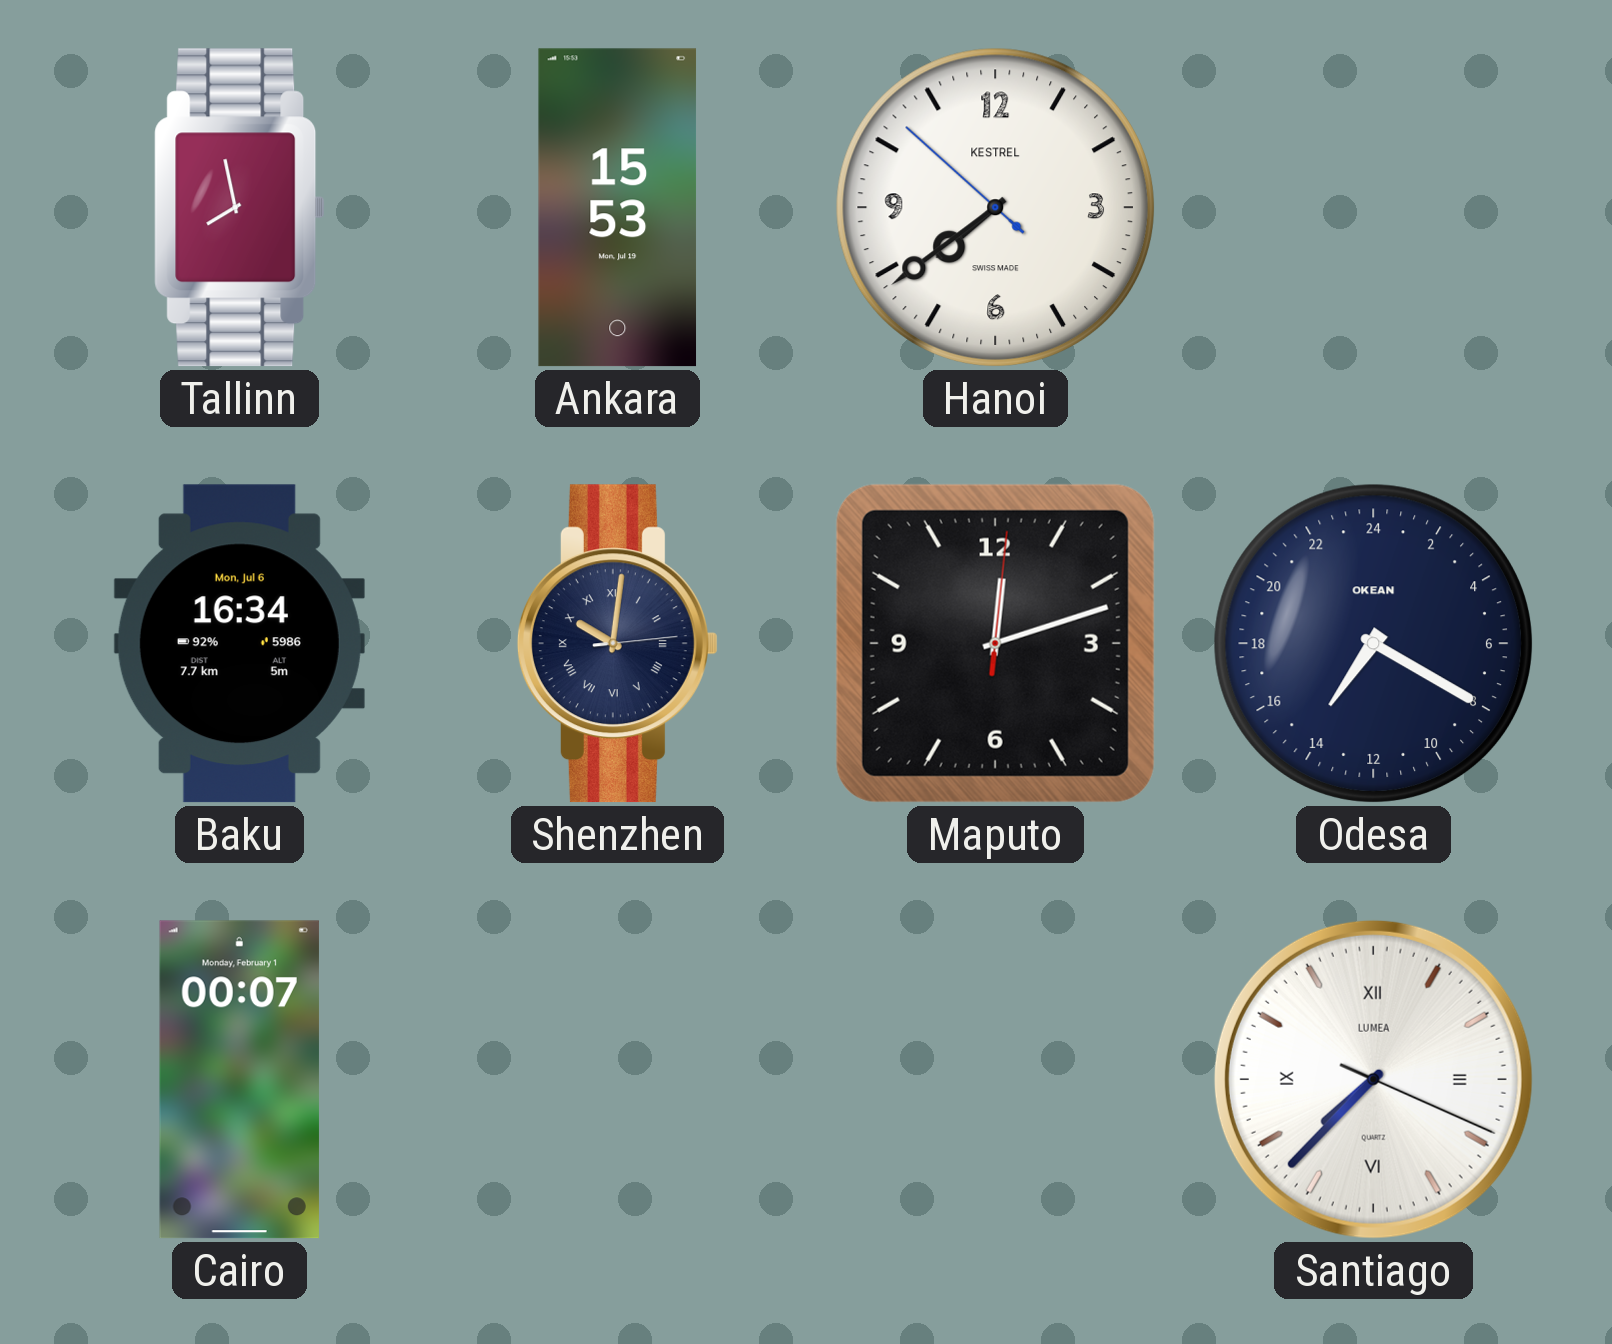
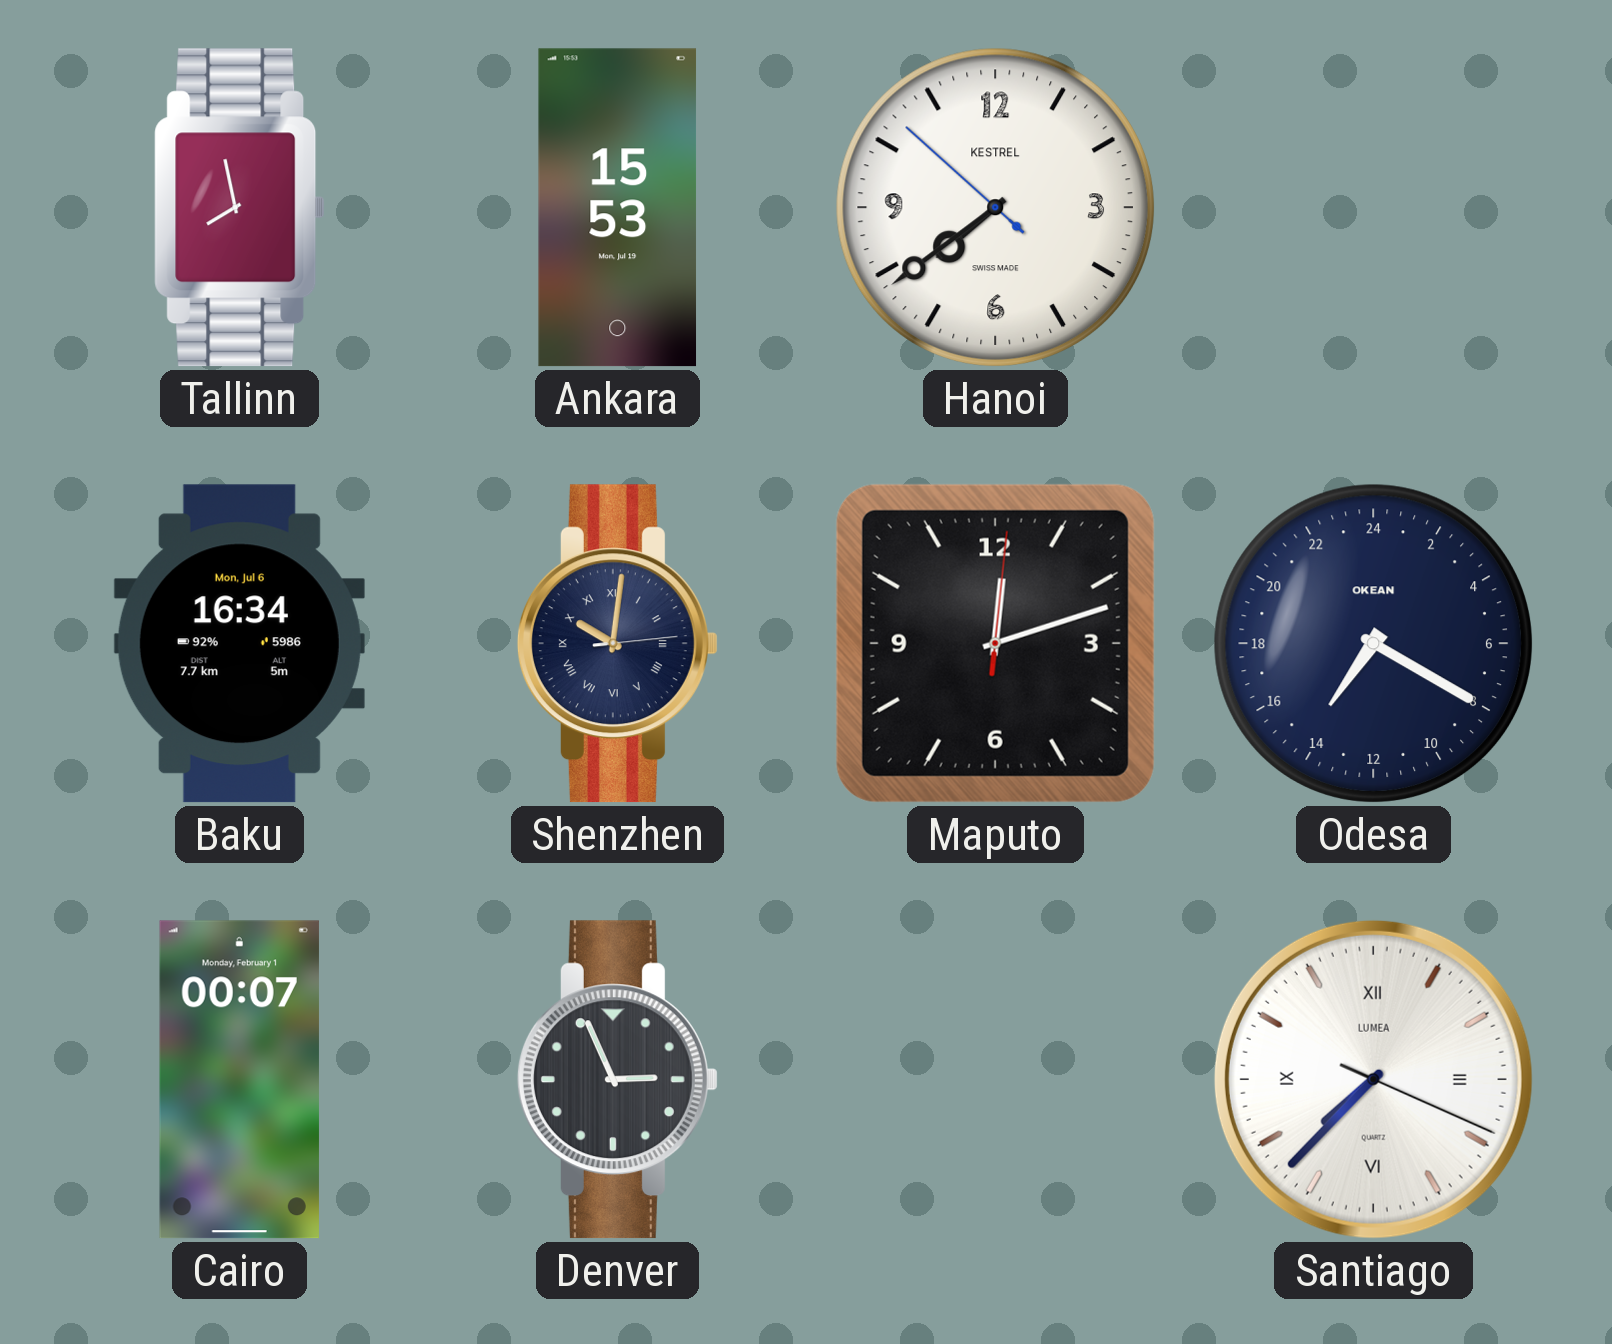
Denver: none -> 2:56 (617, 1080)
